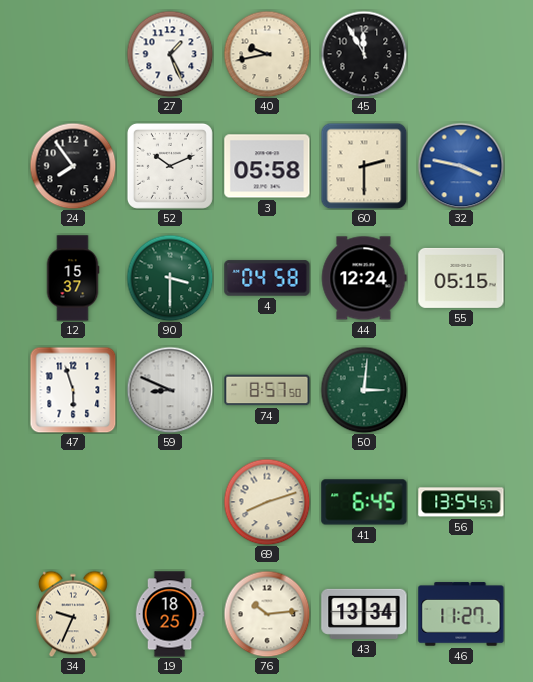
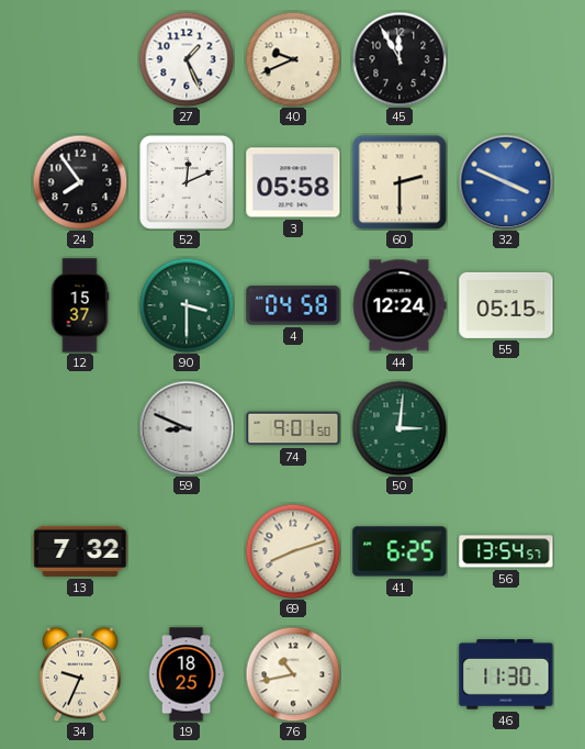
40: 9:43 -> 9:41 (293, 59)
52: 10:11 -> 12:11 (187, 182)
32: 3:47 -> 3:49 (506, 182)
47: 5:57 -> none (73, 390)
74: 8:57 -> 9:01 (293, 428)
13: none -> 7:32 (80, 551)
41: 6:45 -> 6:25 (400, 551)
76: 10:14 -> 10:43 (293, 674)
43: 13:34 -> none (364, 614)
46: 11:27 -> 11:30 (506, 674)
